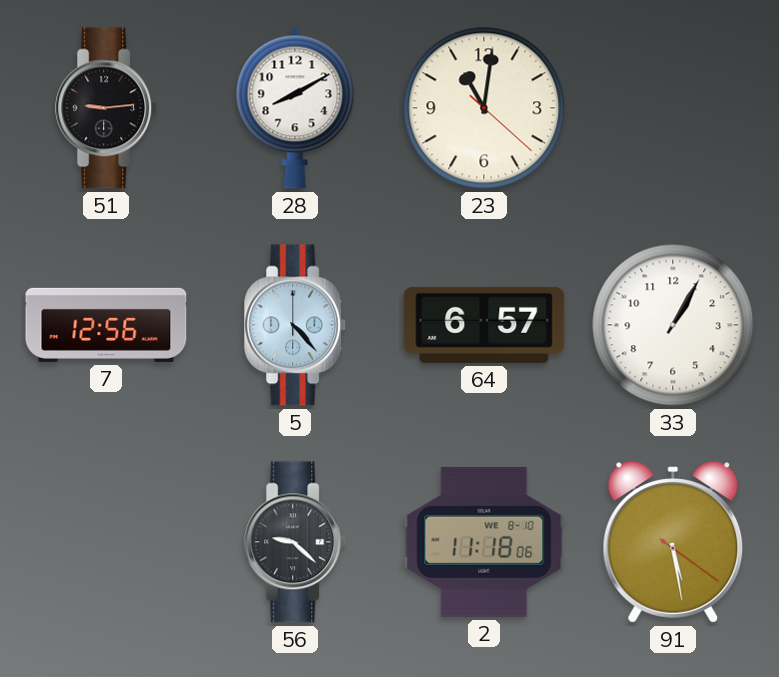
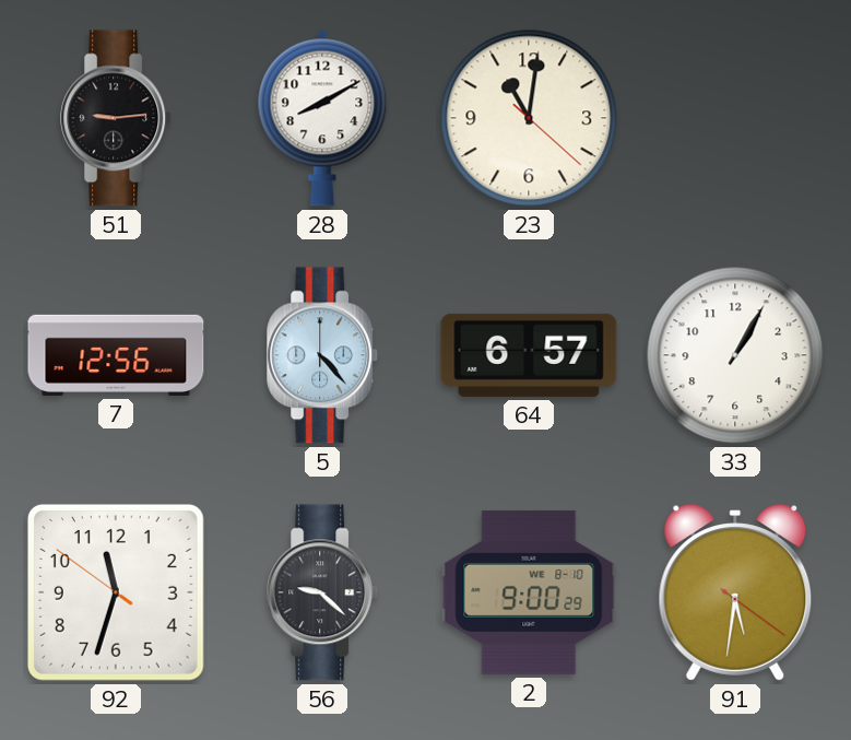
92: none -> 11:32 (116, 592)
2: 11:18 -> 9:00 (529, 592)
91: 5:28 -> 5:31 (735, 592)
